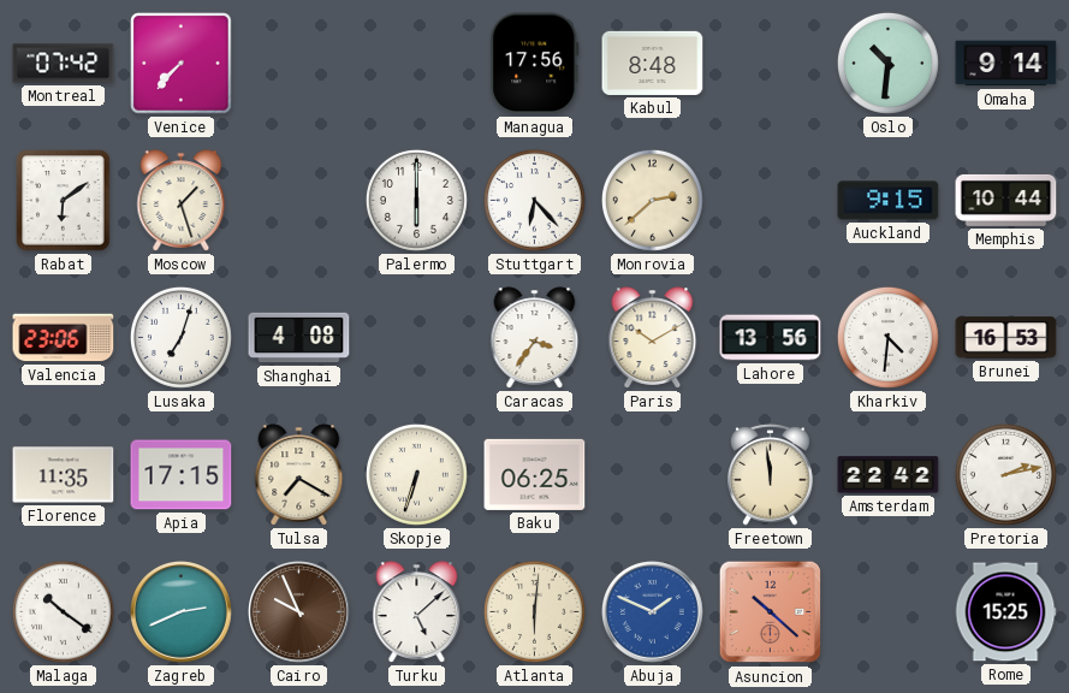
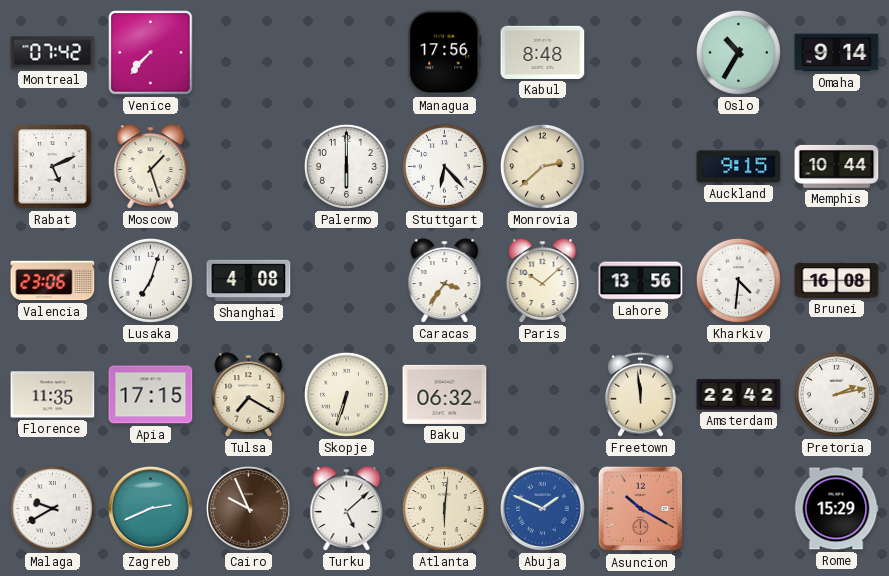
Oslo: 10:31 -> 10:35 (738, 52)
Rabat: 6:09 -> 5:11 (53, 167)
Paris: 10:10 -> 10:08 (543, 281)
Brunei: 16:53 -> 16:08 (837, 281)
Baku: 06:25 -> 06:32 (445, 394)
Malaga: 10:21 -> 9:40 (52, 508)
Asuncion: 10:22 -> 10:20 (641, 509)
Rome: 15:25 -> 15:29 (836, 509)
